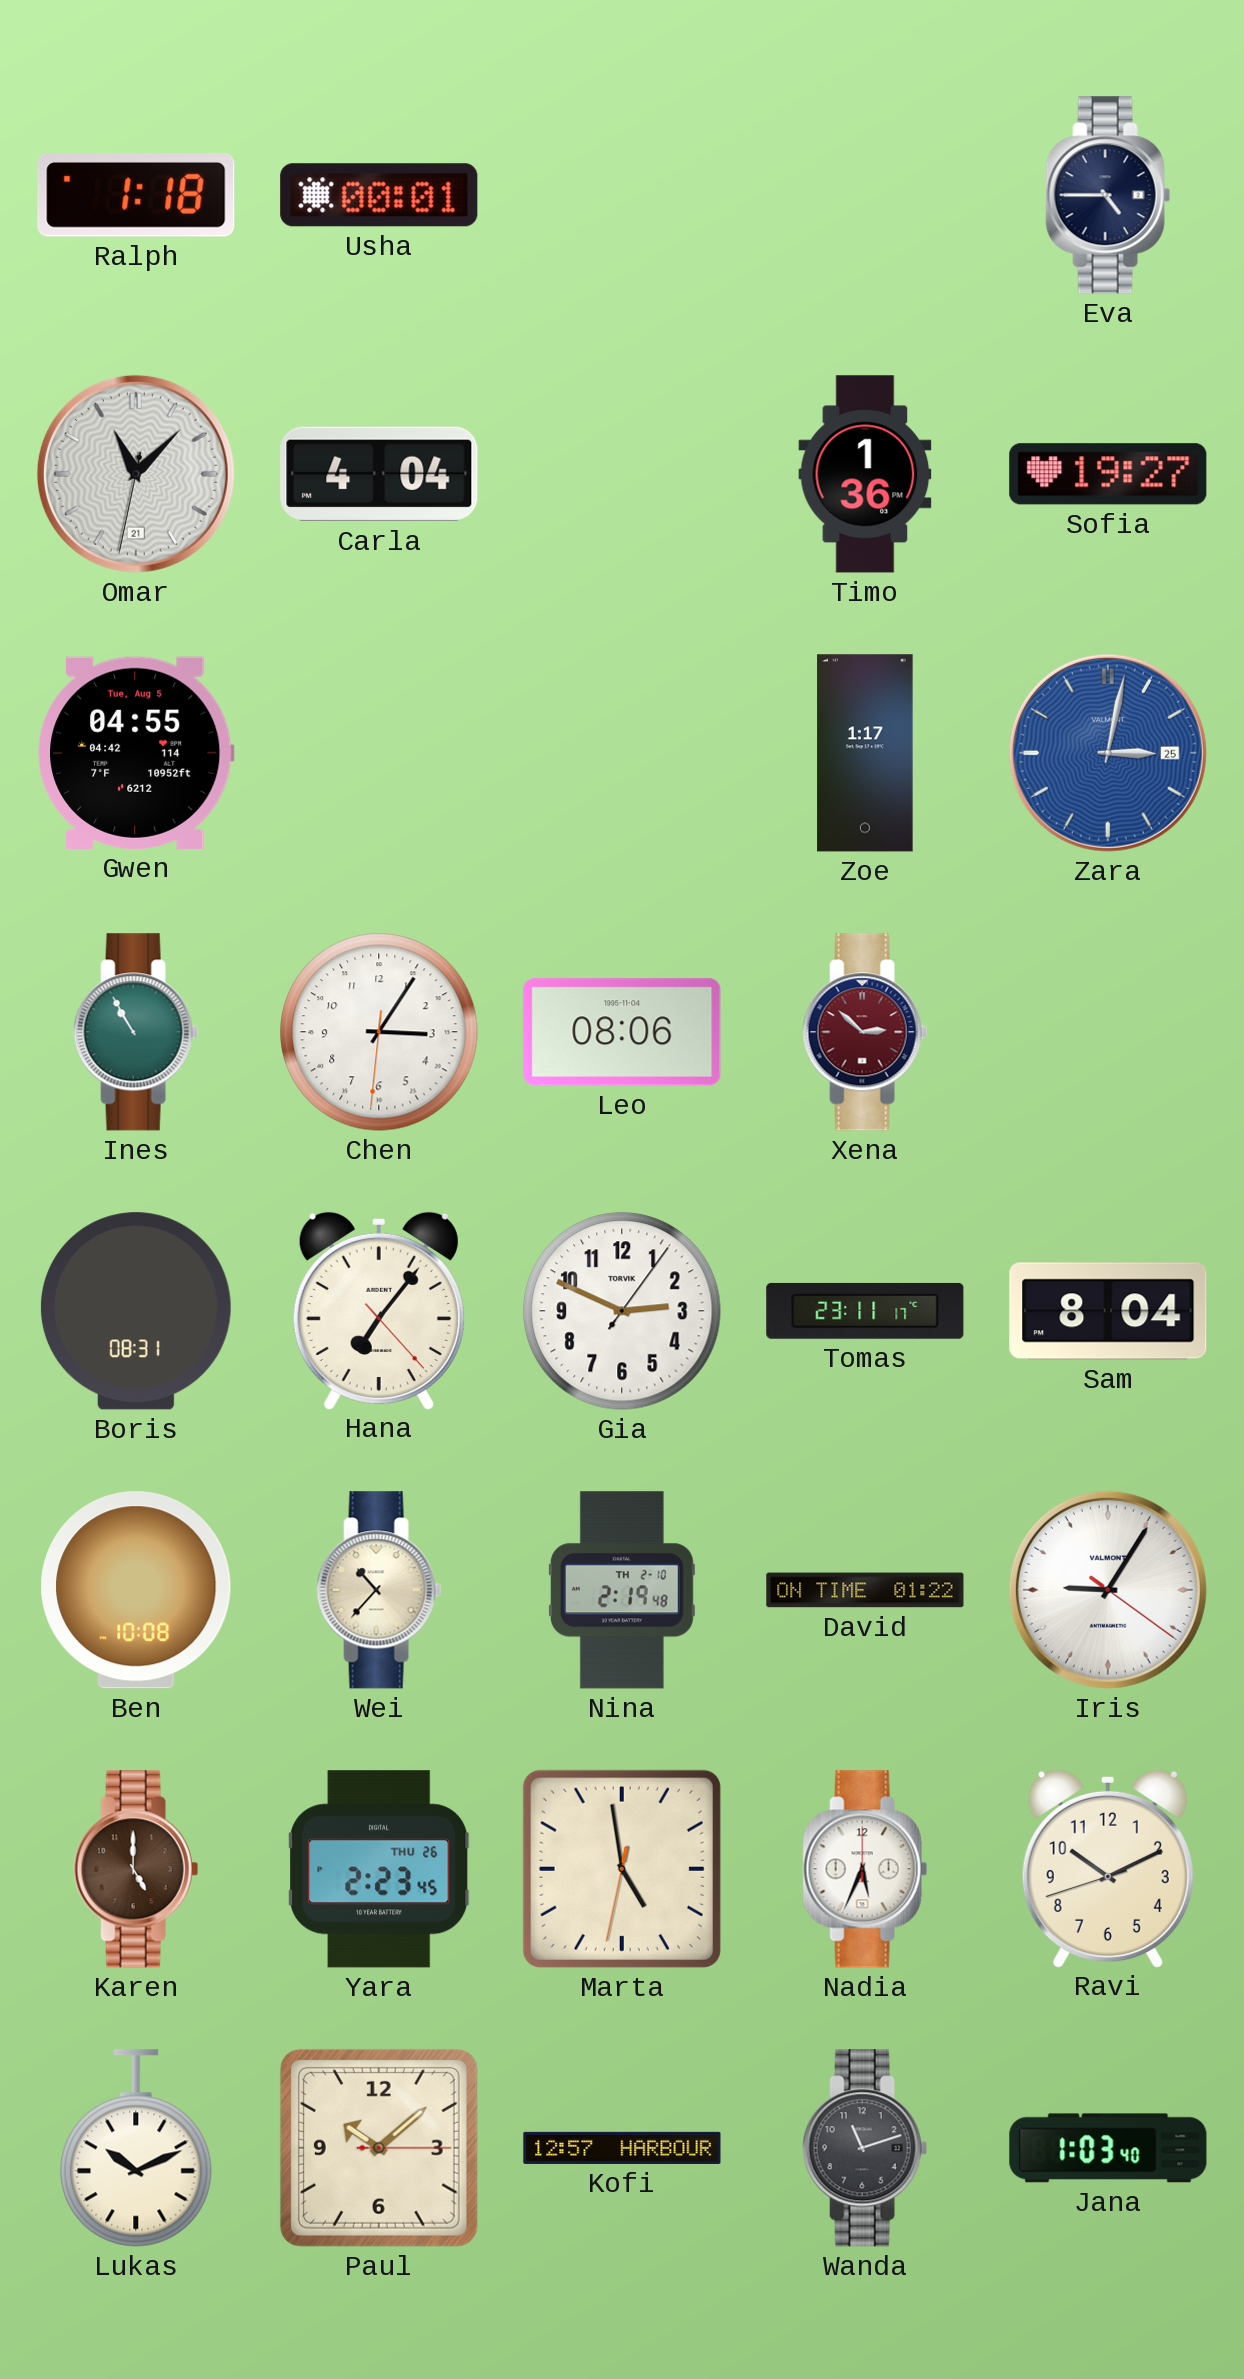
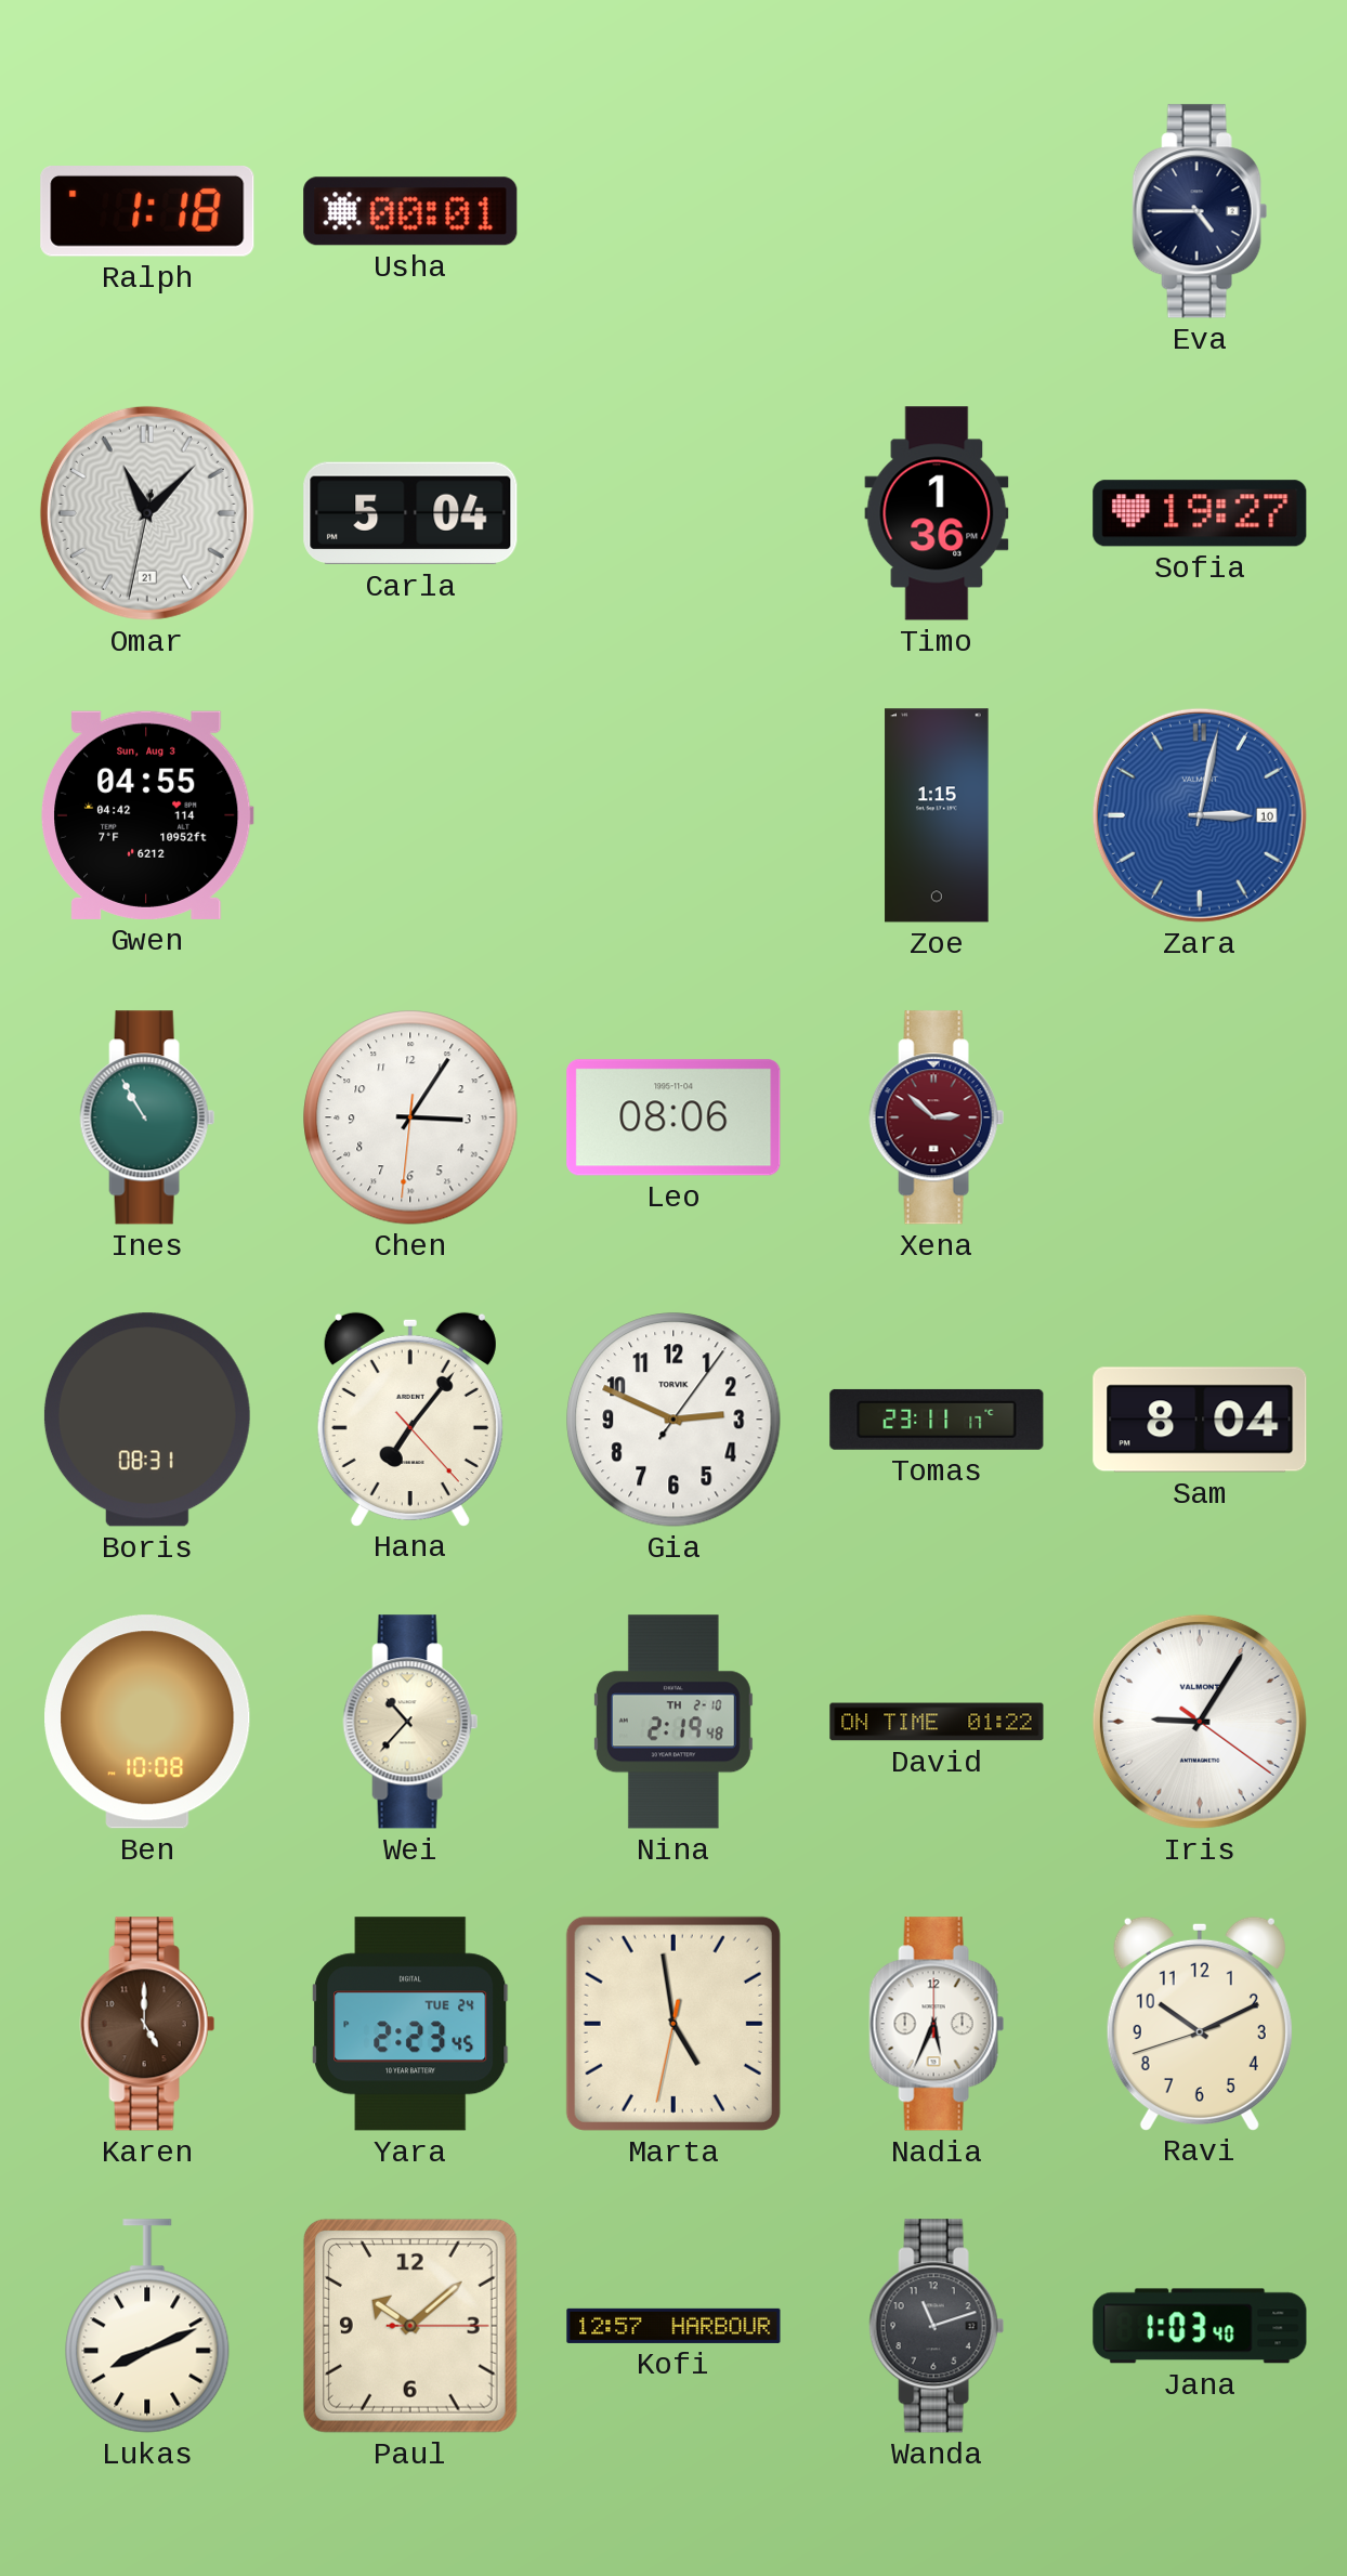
Carla: 4:04 -> 5:04 (410, 513)
Gwen date: Tue, Aug 5 -> Sun, Aug 3 (148, 815)
Zoe: 1:17 -> 1:15 (937, 815)
Zara date: 25 -> 10 (1200, 815)
Yara date: THU 26 -> TUE 24 (410, 2024)
Lukas: 10:11 -> 8:11 (147, 2326)
